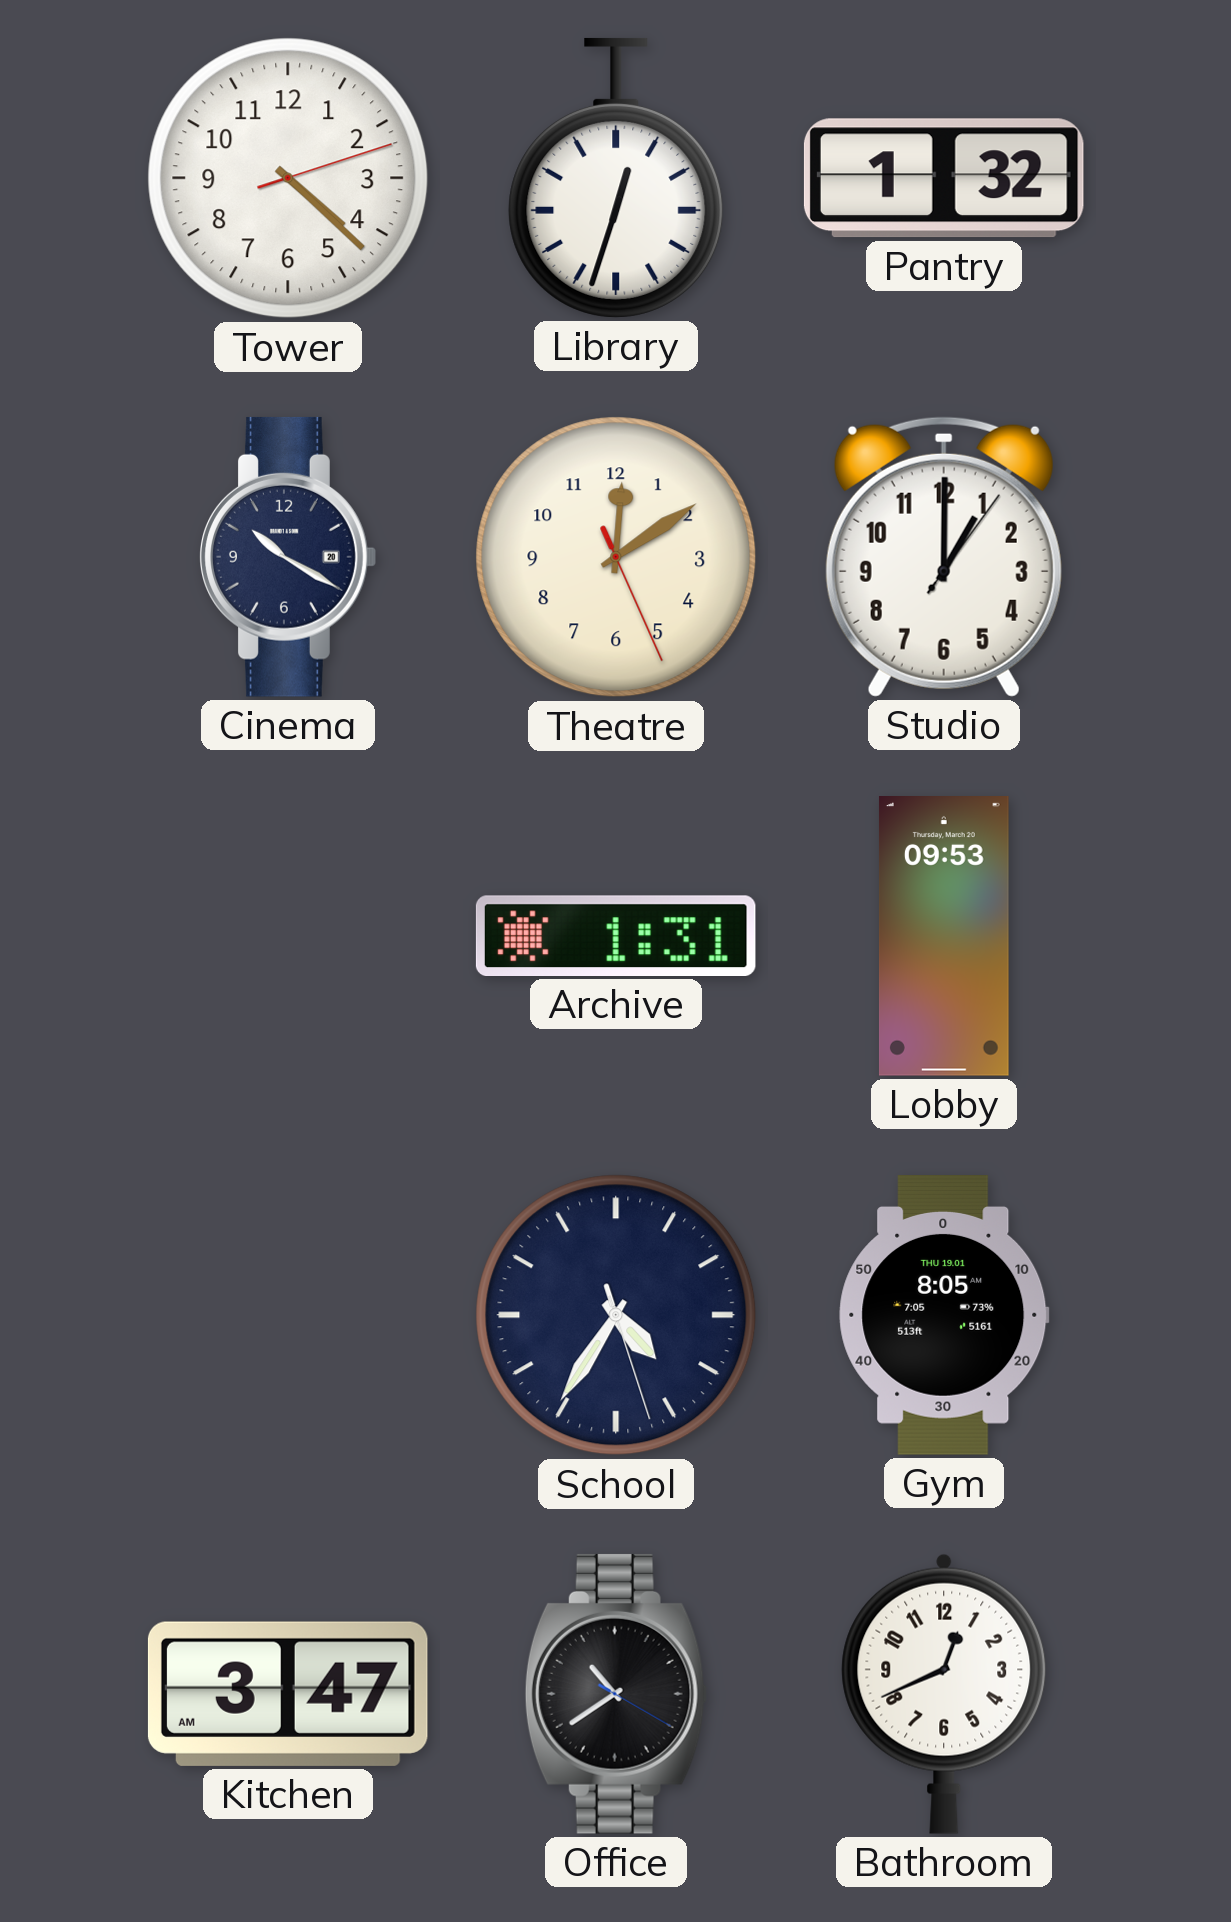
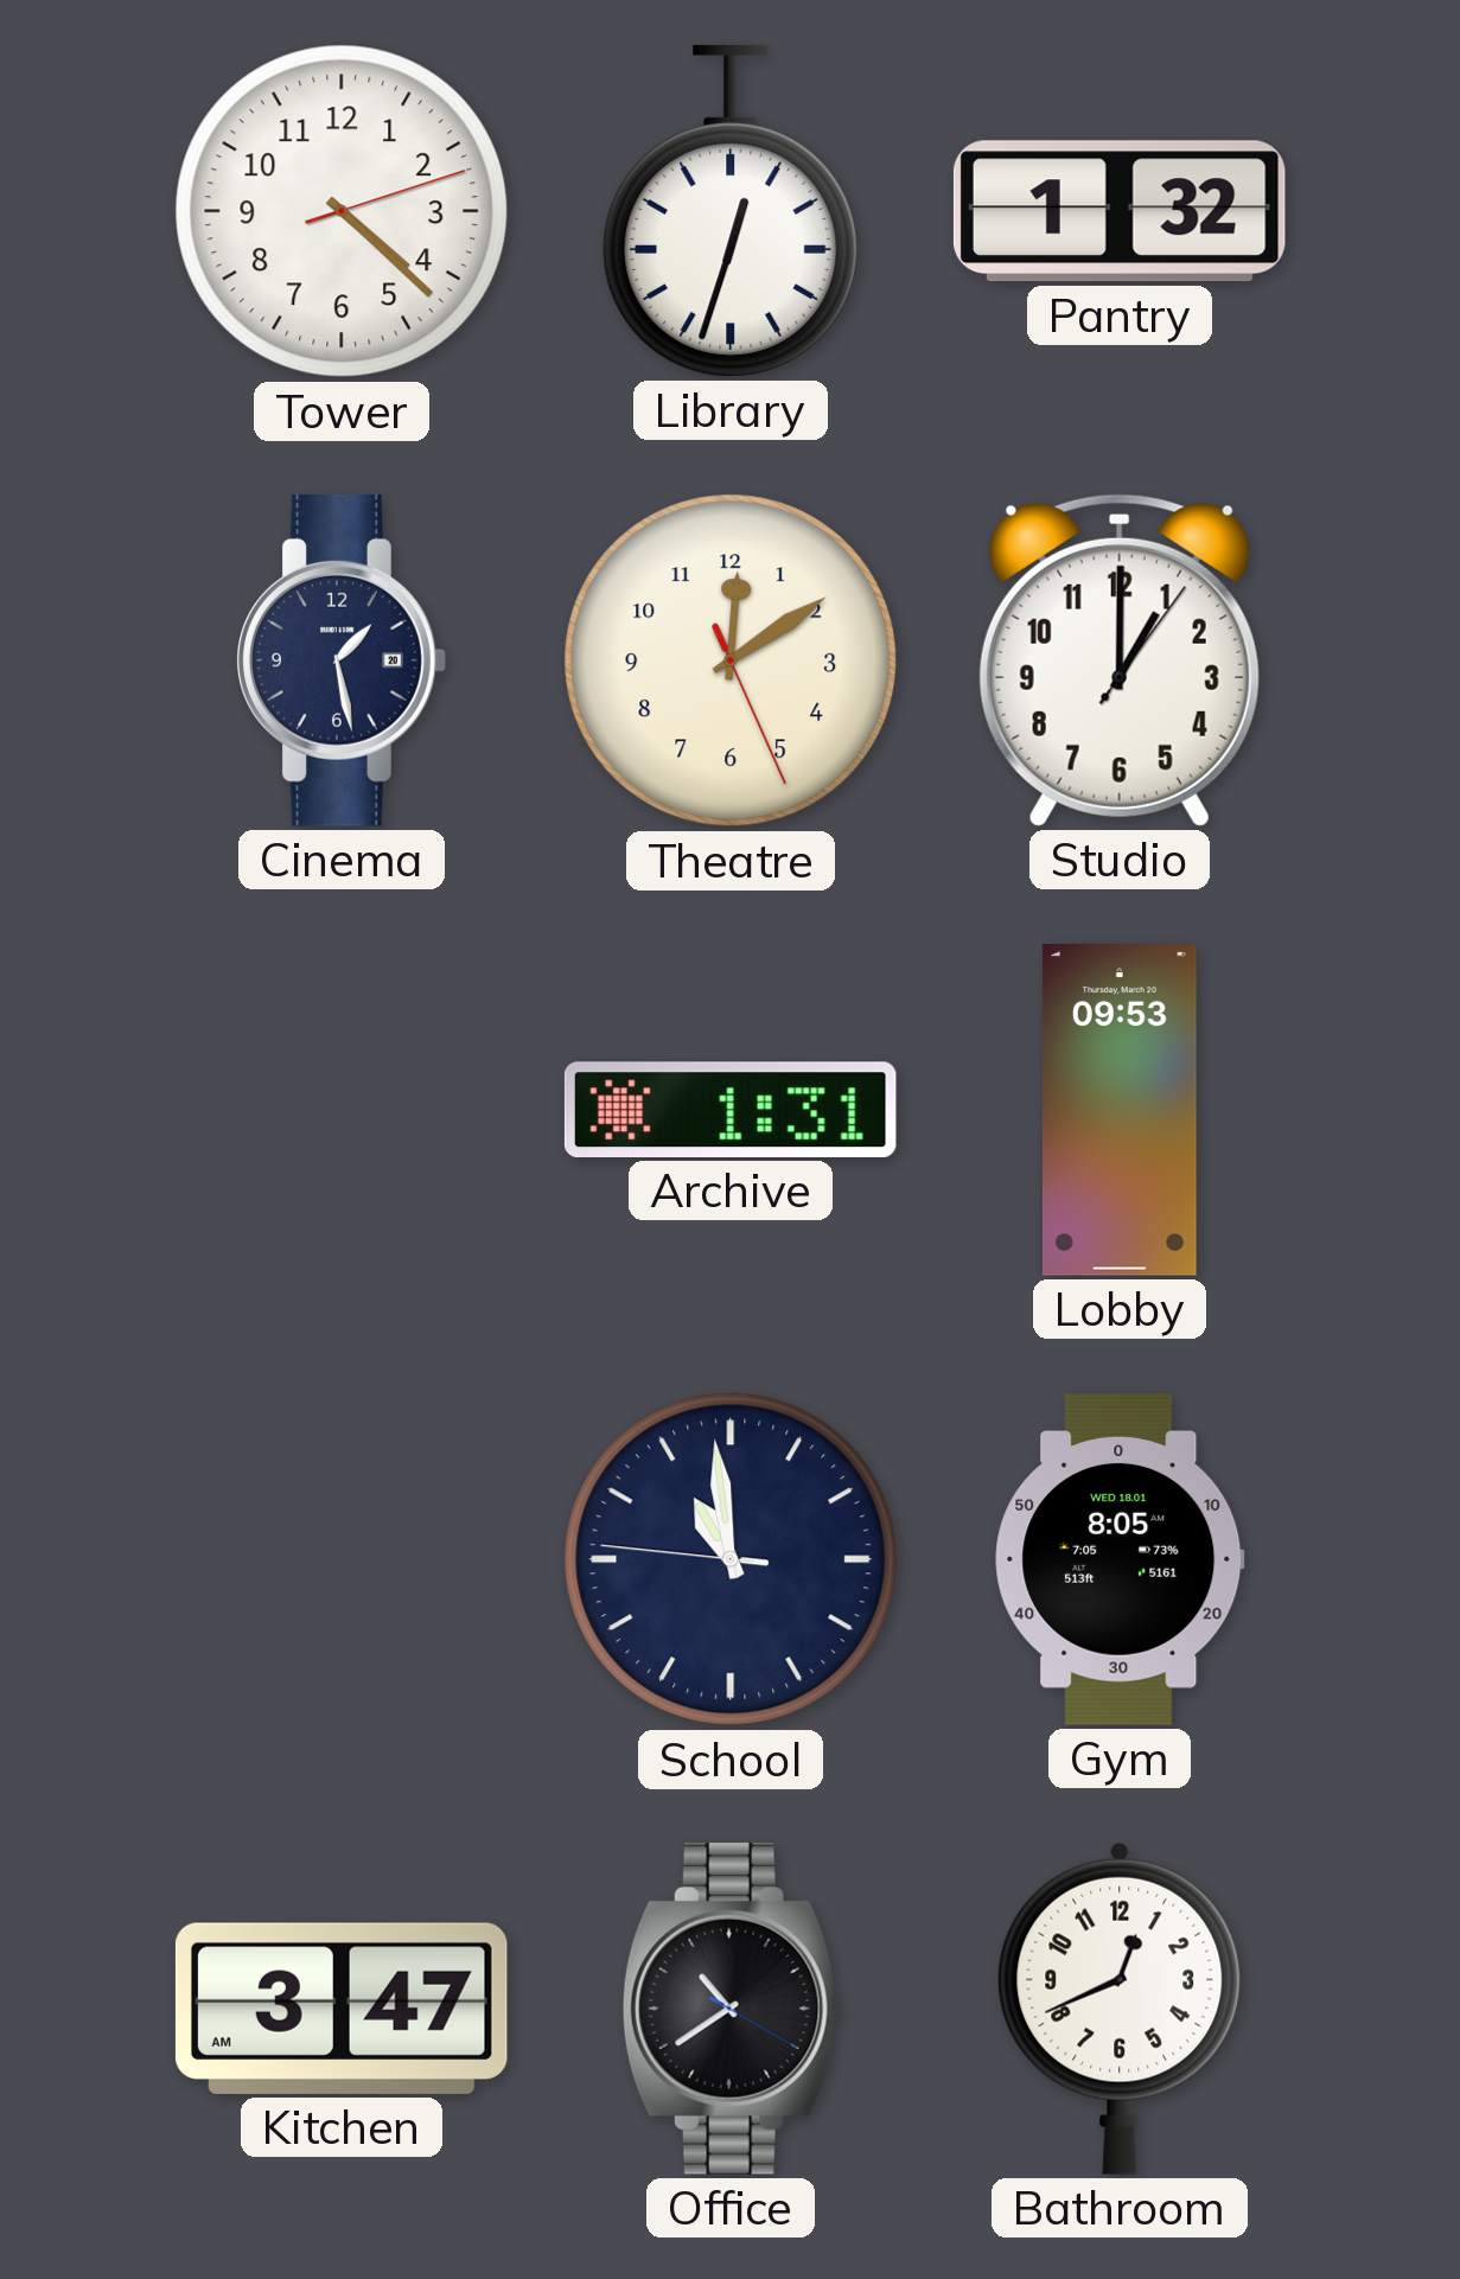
Cinema: 10:20 -> 1:28 (342, 660)
School: 4:35 -> 10:58 (731, 1559)
Gym date: THU 19.01 -> WED 18.01 (1120, 1560)
